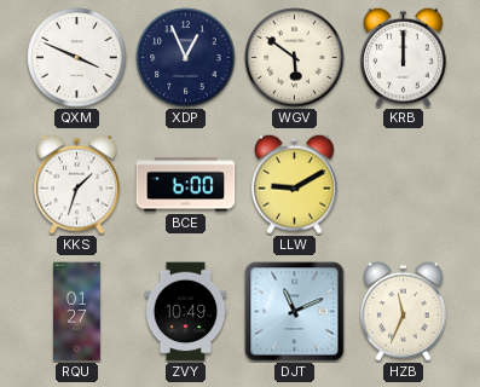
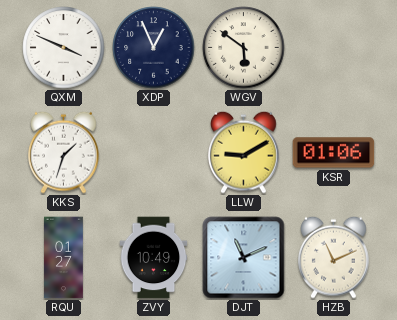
KRB: 12:00 -> none (404, 57)
BCE: 6:00 -> none (186, 185)
KSR: none -> 01:06 (334, 153)
HZB: 11:34 -> 11:11 (334, 257)
